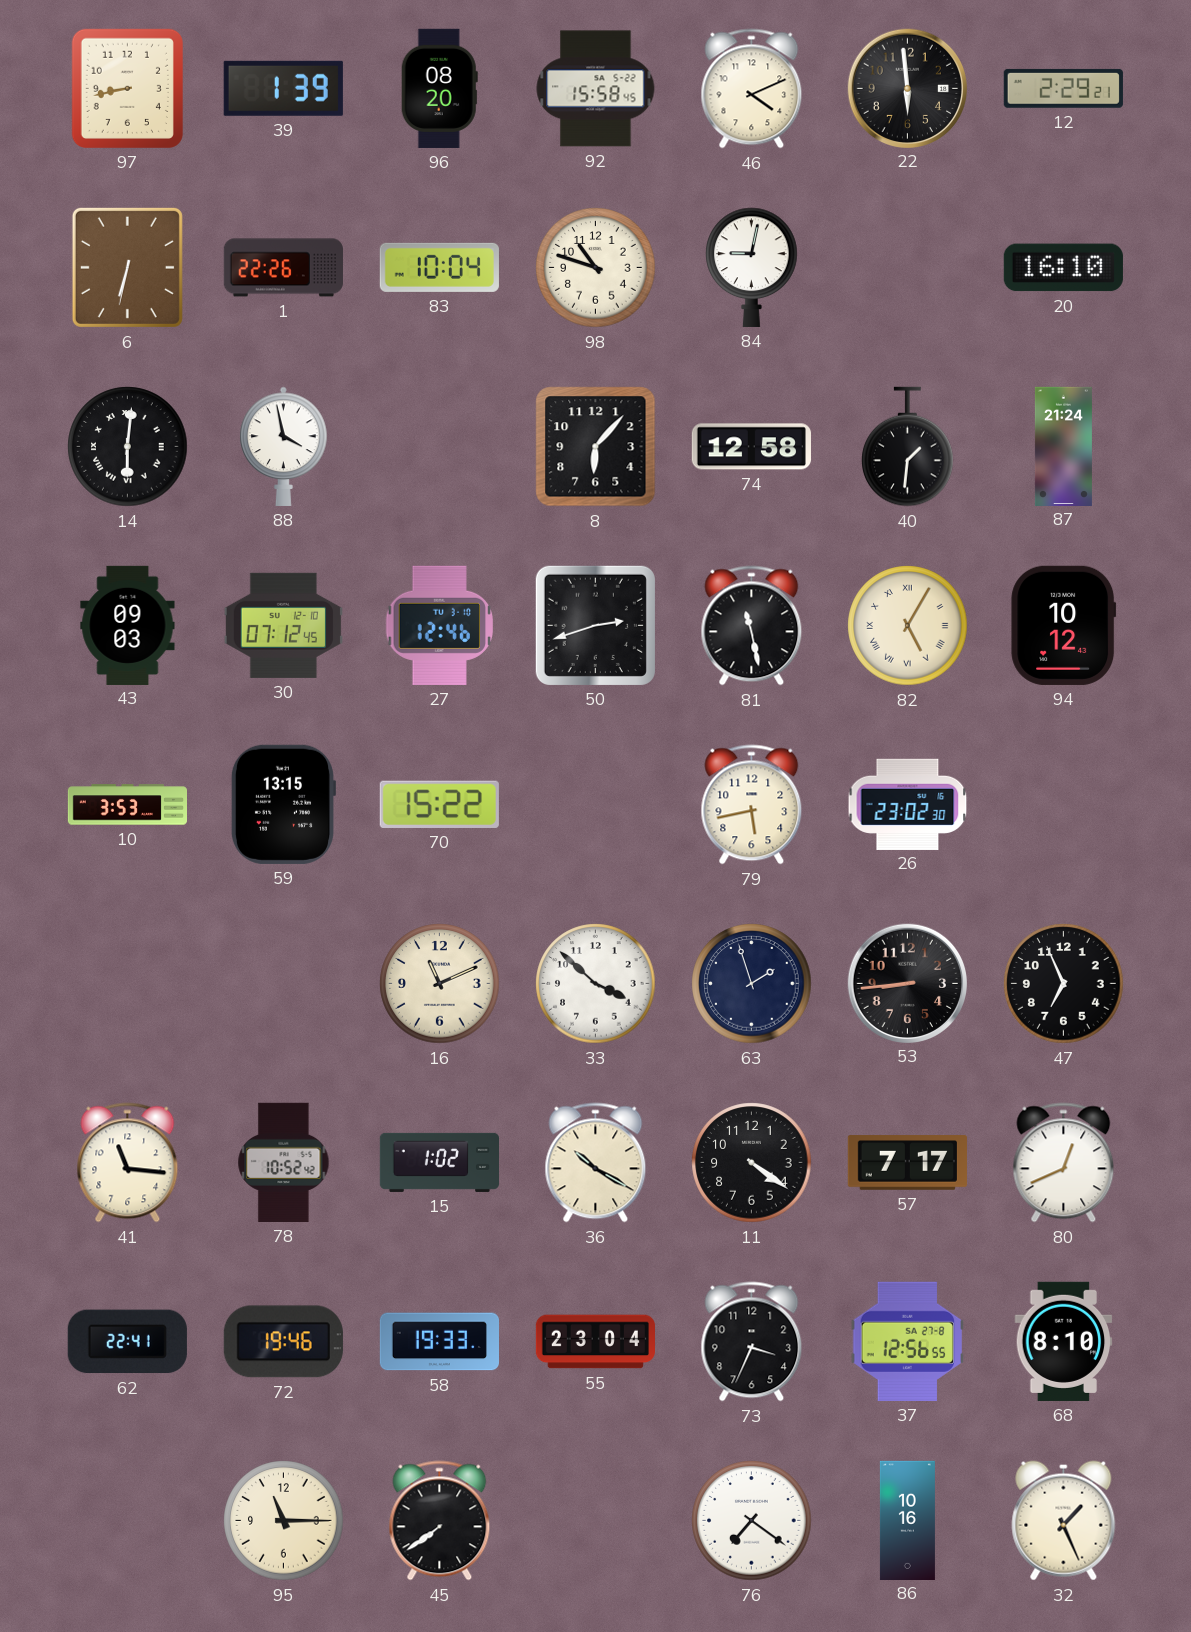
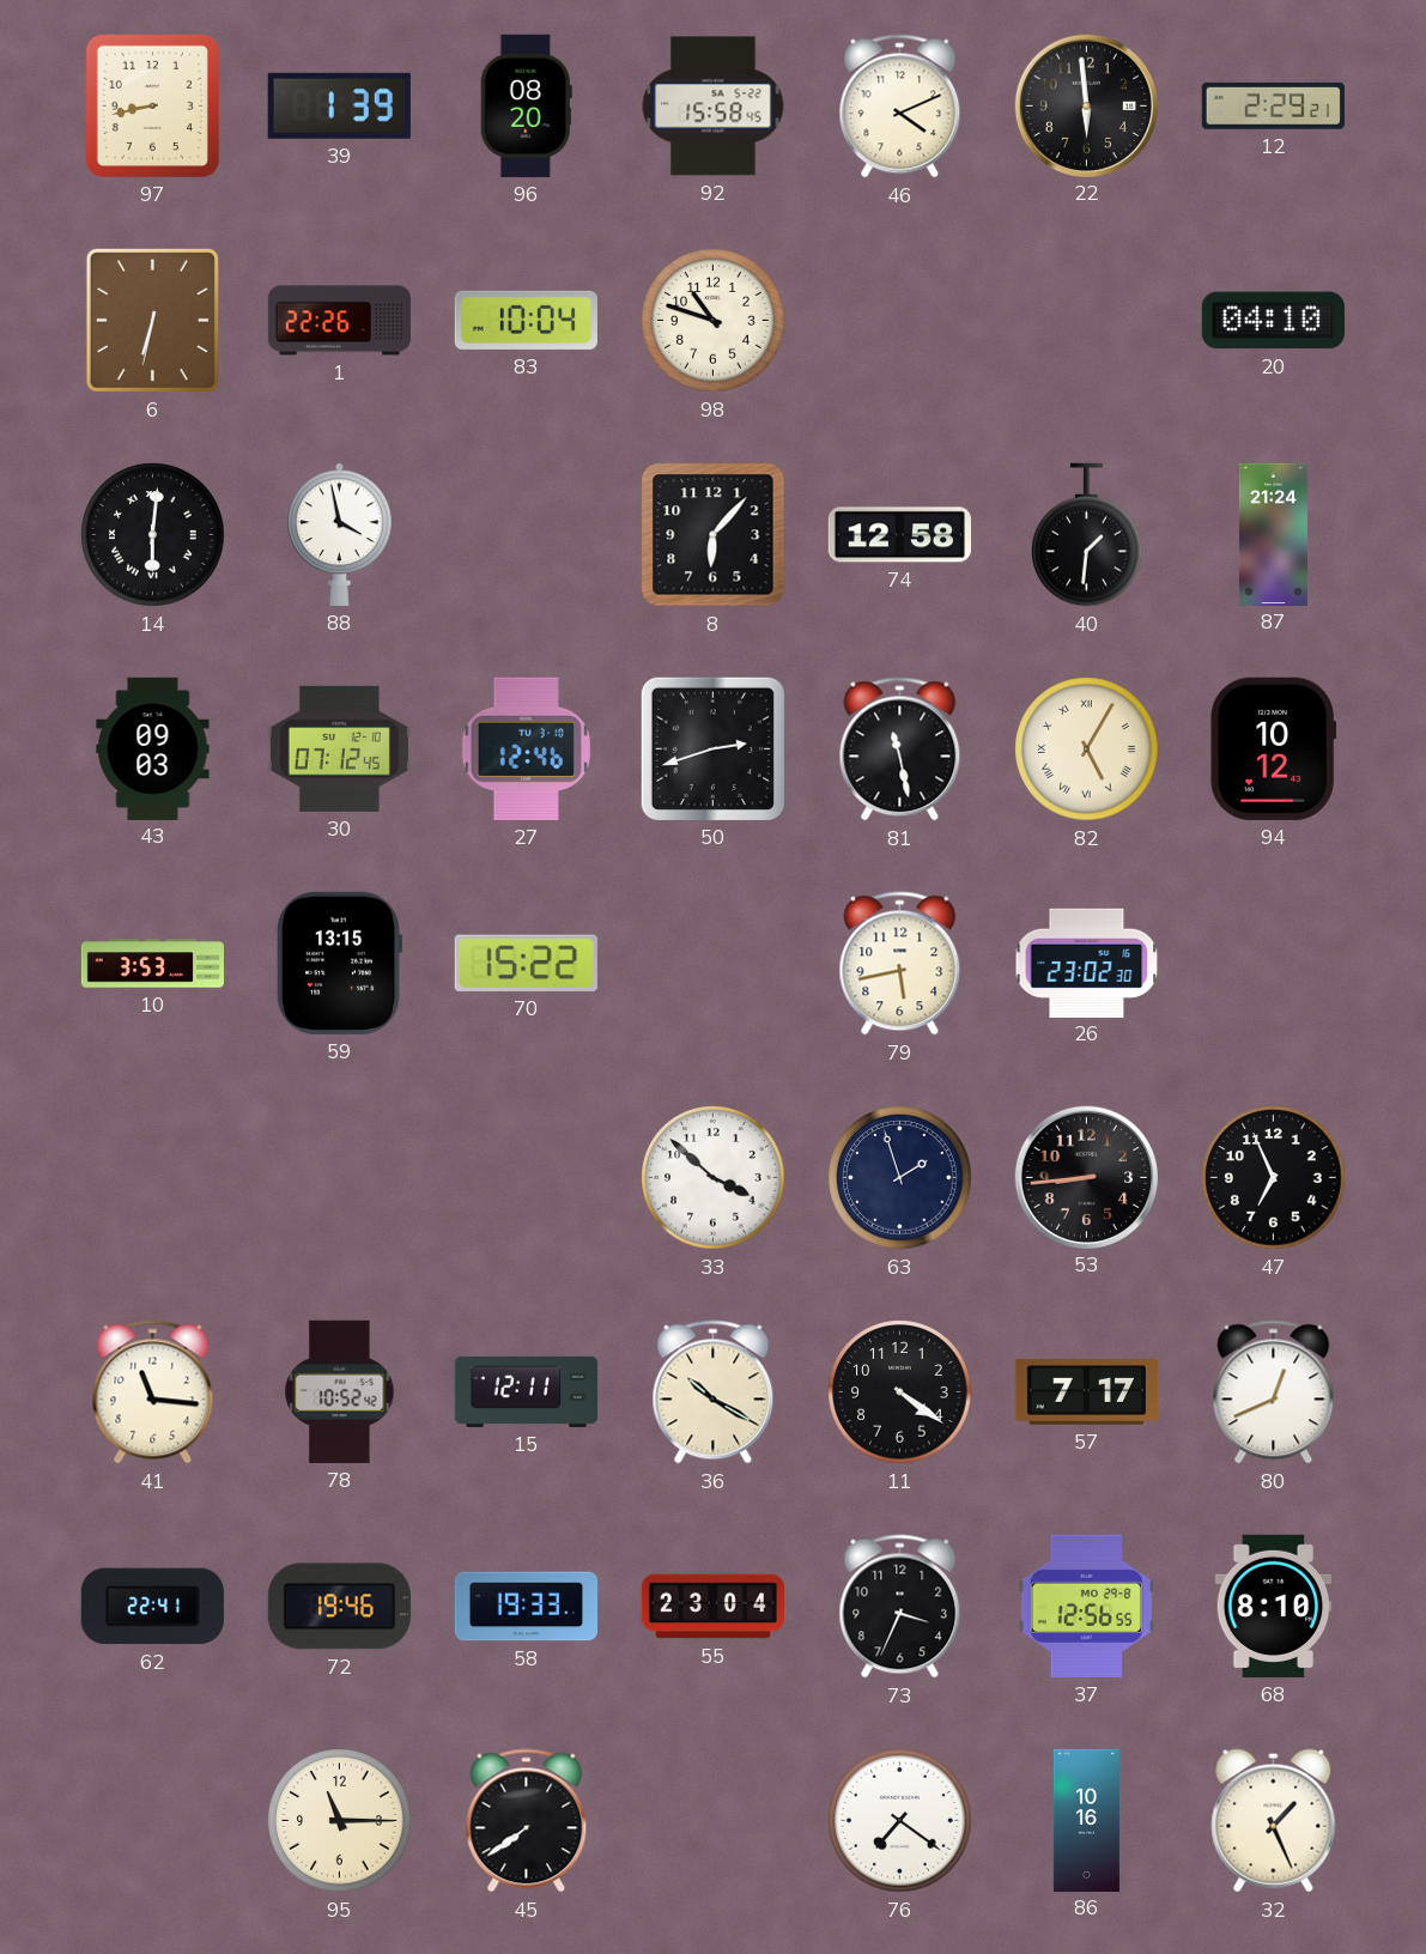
84: 9:02 -> none (752, 267)
20: 16:10 -> 04:10 (1273, 321)
16: 11:11 -> none (440, 984)
15: 1:02 -> 12:11 (526, 1391)
37 date: SA 27-8 -> MO 29-8 (1087, 1606)
